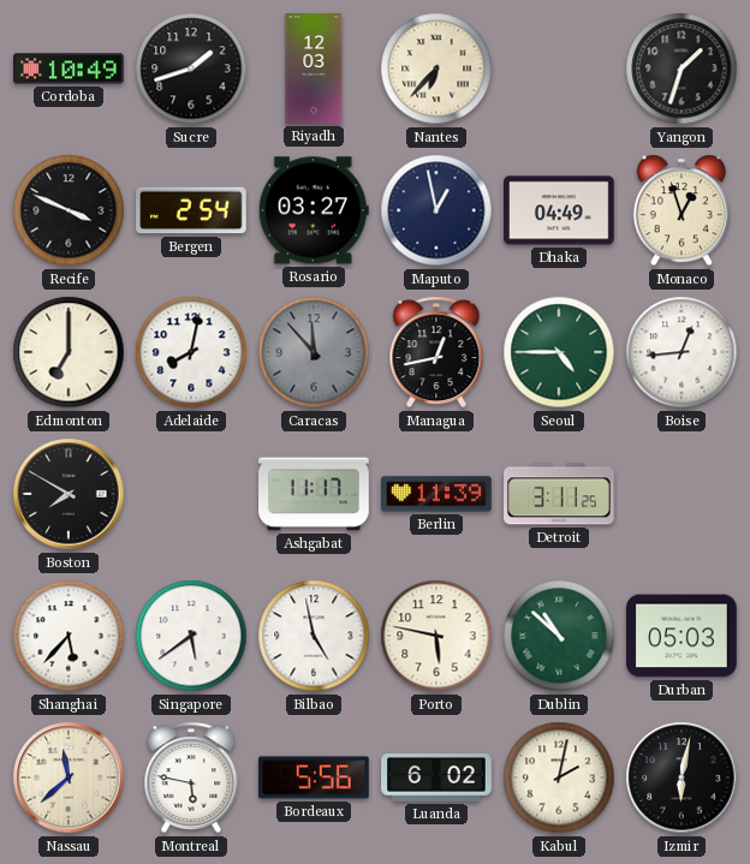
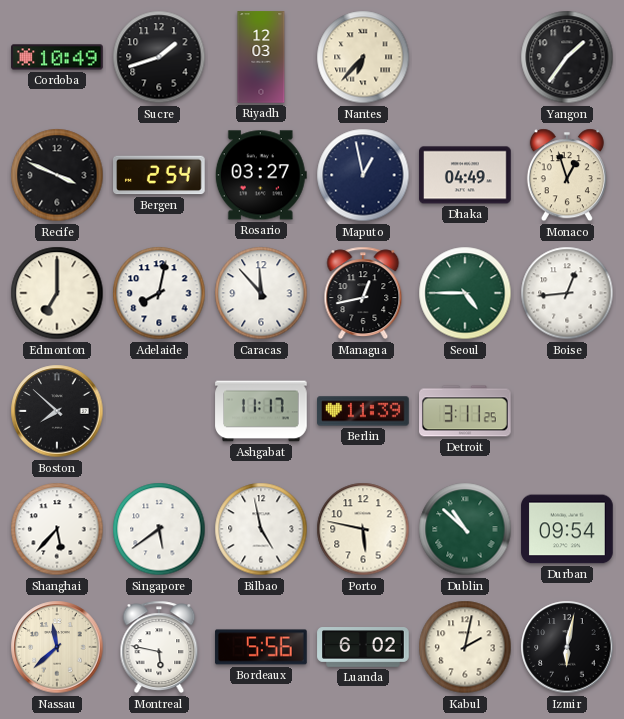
Yangon: 1:33 -> 1:36 (567, 57)
Caracas dial: grey -> white (261, 293)
Boston: 7:50 -> 7:52 (57, 411)
Durban: 05:03 -> 09:54 (567, 529)
